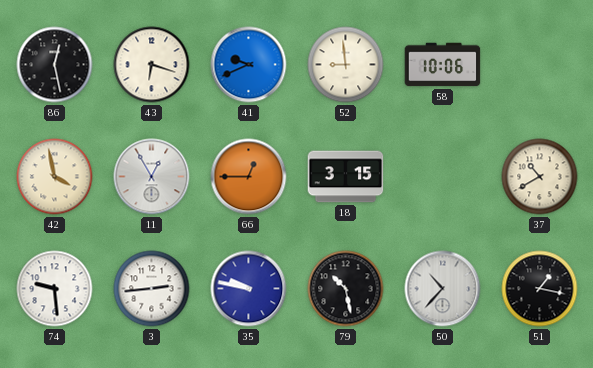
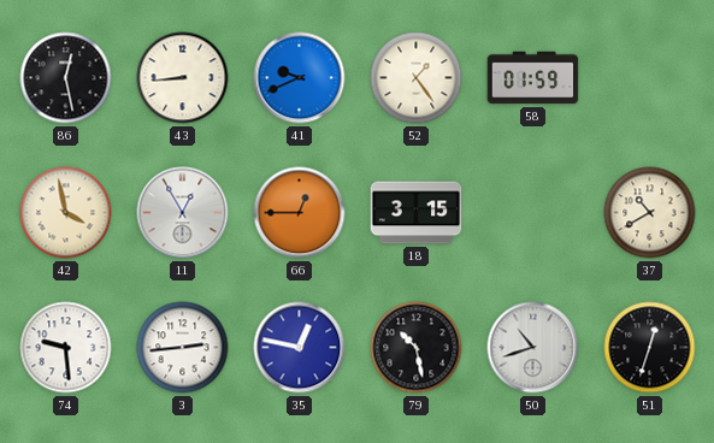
43: 6:18 -> 8:44 (183, 78)
52: 8:59 -> 1:24 (417, 78)
58: 10:06 -> 01:59 (533, 78)
35: 9:47 -> 12:47 (300, 348)
50: 10:37 -> 10:42 (533, 348)
51: 1:17 -> 12:33 (650, 348)
